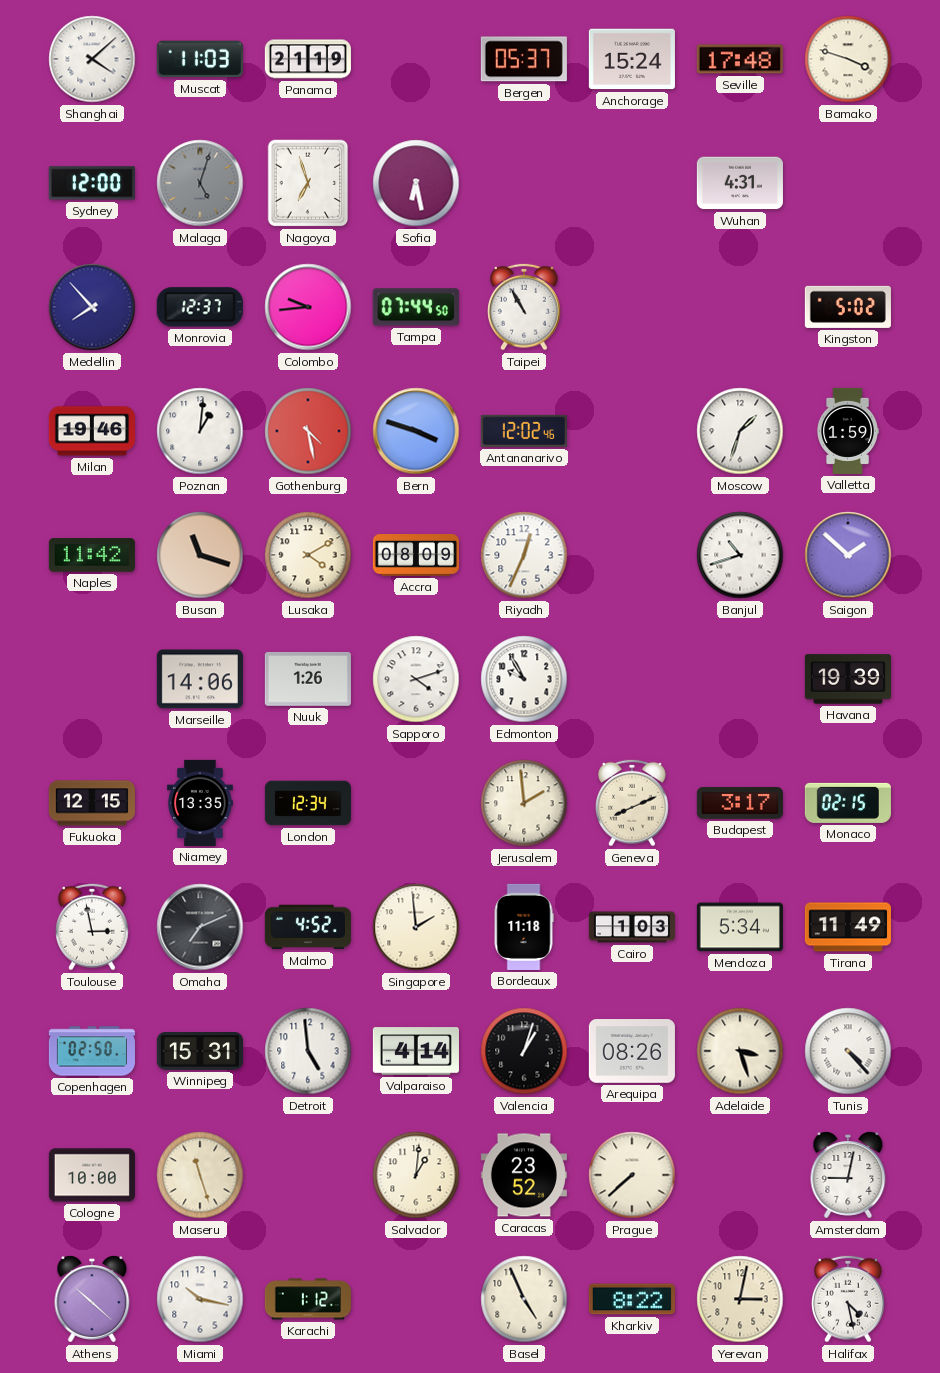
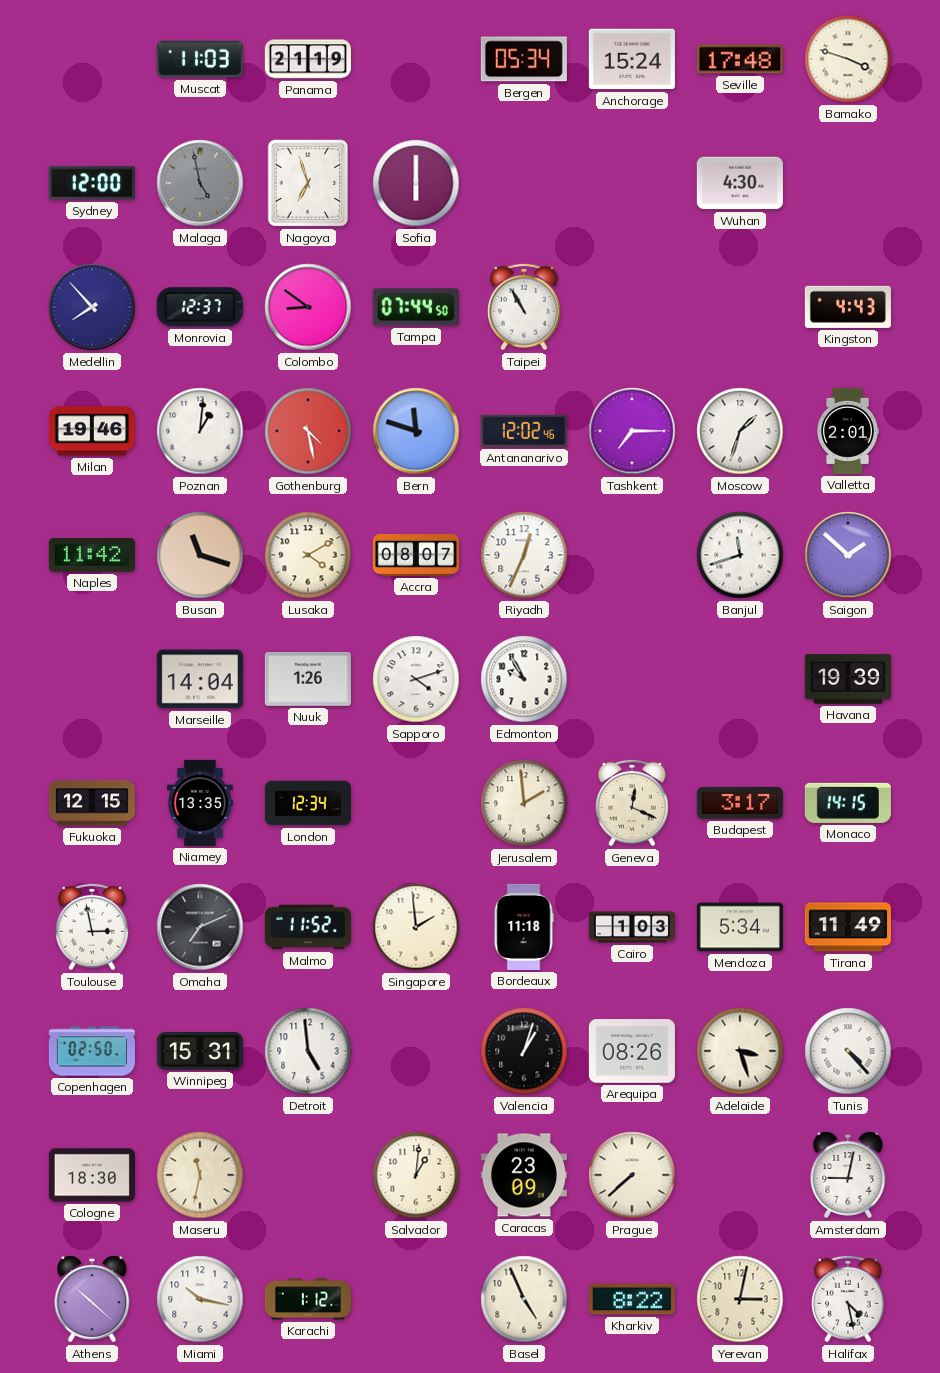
Shanghai: 4:08 -> none (92, 59)
Bergen: 05:37 -> 05:34 (524, 59)
Malaga: 5:03 -> 4:58 (200, 183)
Sofia: 6:28 -> 6:00 (416, 183)
Wuhan: 4:31 -> 4:30 (740, 183)
Colombo: 9:44 -> 8:51 (308, 307)
Kingston: 5:02 -> 4:43 (848, 307)
Bern: 3:48 -> 11:48 (416, 431)
Tashkent: none -> 7:15 (632, 431)
Valletta: 1:59 -> 2:01 (848, 431)
Accra: 08:09 -> 08:07 (416, 556)
Banjul: 10:42 -> 11:42 (740, 555)
Marseille: 14:06 -> 14:04 (200, 679)
Geneva: 8:11 -> 12:19 (633, 803)
Monaco: 02:15 -> 14:15 (848, 803)
Malmo: 4:52 -> 11:52 (308, 927)
Valparaiso: 4:14 -> none (416, 1051)
Cologne: 10:00 -> 18:30 (92, 1175)
Maseru: 11:27 -> 11:32 (200, 1175)
Caracas: 23:52 -> 23:09 (524, 1175)
